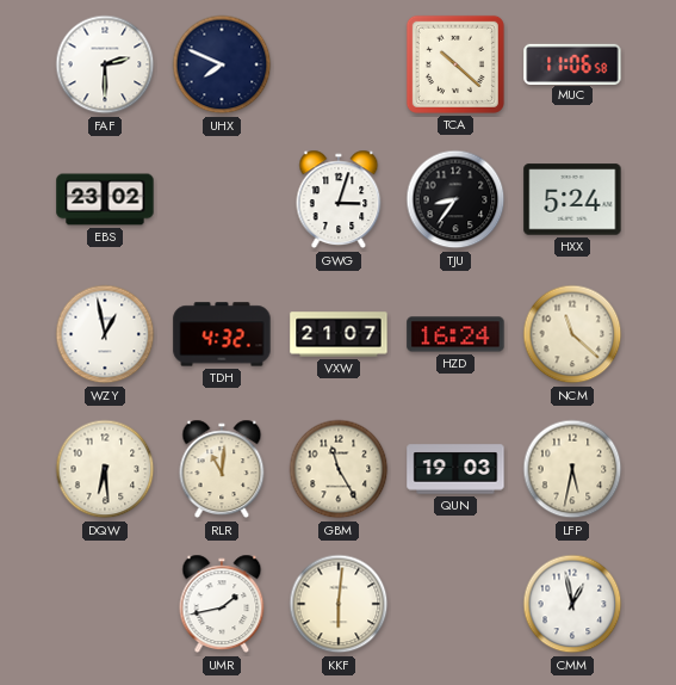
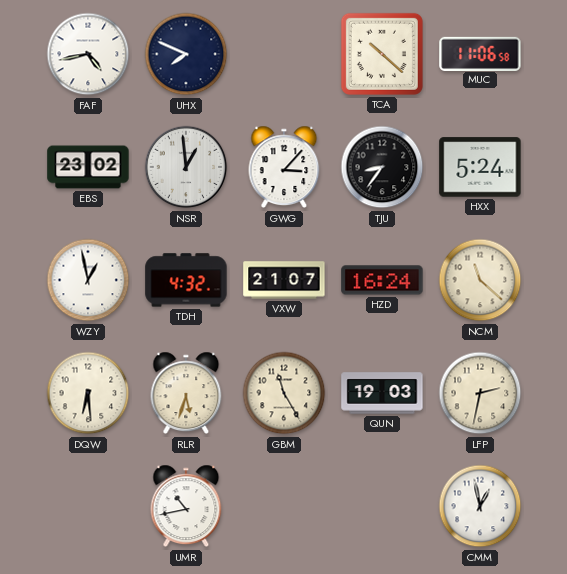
FAF: 2:30 -> 4:43 (88, 54)
NSR: none -> 12:59 (186, 167)
GWG: 3:03 -> 3:07 (284, 167)
RLR: 11:01 -> 5:33 (186, 393)
LFP: 5:32 -> 2:32 (480, 393)
UMR: 1:43 -> 10:43 (186, 506)
KKF: 6:01 -> none (339, 604)
